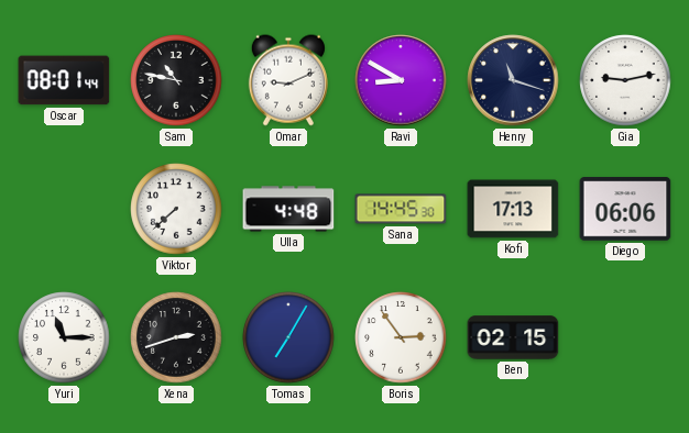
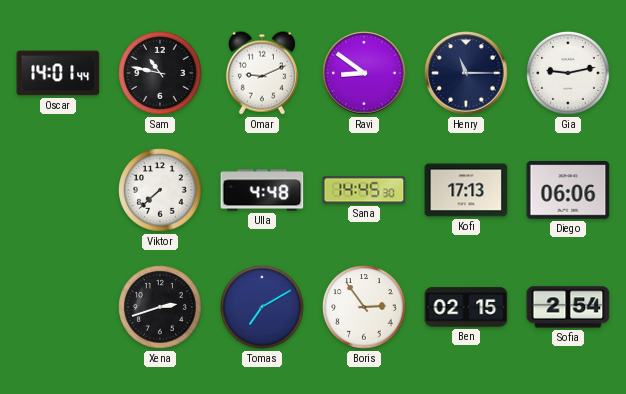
Oscar: 08:01 -> 14:01 (58, 73)
Ravi: 8:50 -> 8:51 (364, 73)
Henry: 11:18 -> 11:15 (466, 73)
Yuri: 11:15 -> none (64, 337)
Tomas: 7:05 -> 7:10 (262, 307)
Sofia: none -> 2:54 (568, 307)
